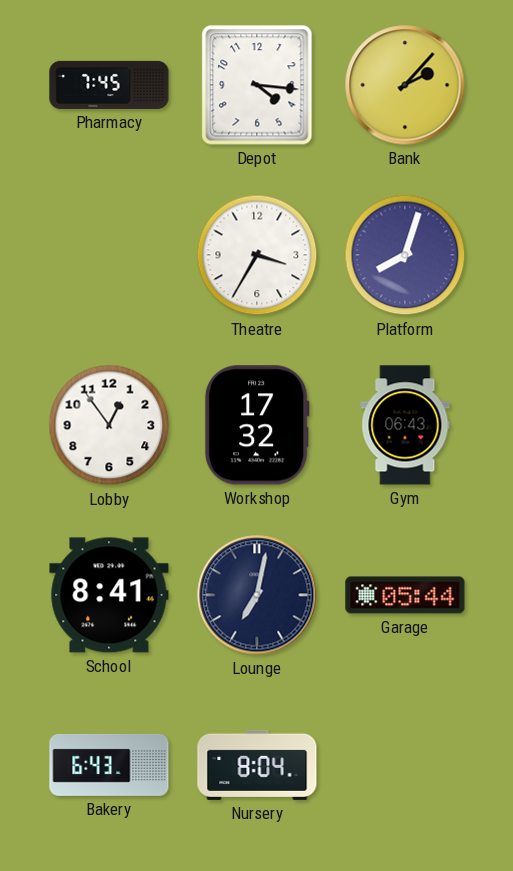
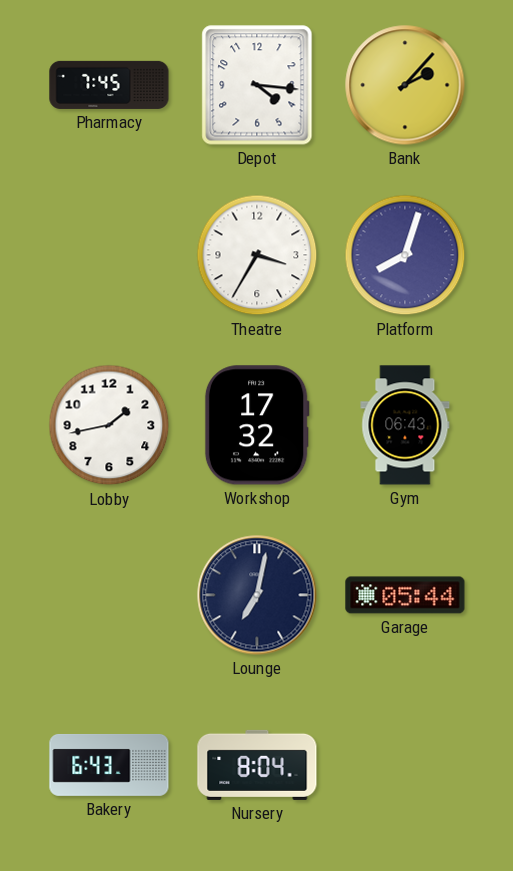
Lobby: 12:54 -> 1:43 (109, 425)
School: 8:41 -> none (109, 595)
